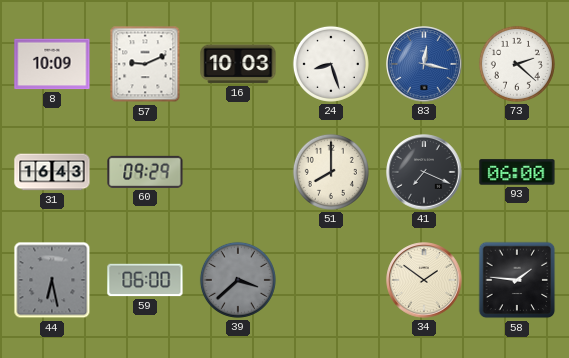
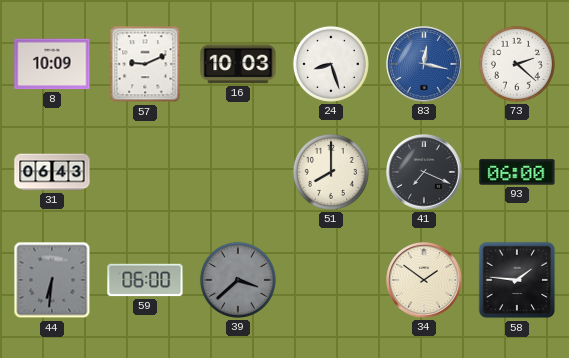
31: 16:43 -> 06:43 (52, 172)
60: 09:29 -> none (145, 172)
44: 6:28 -> 6:31 (52, 280)
